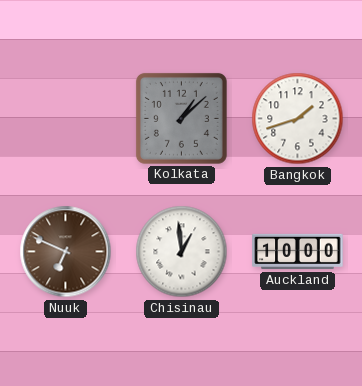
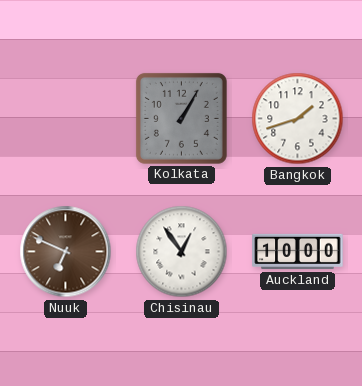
Kolkata: 1:08 -> 1:05 (181, 118)
Chisinau: 12:59 -> 12:54 (182, 252)
